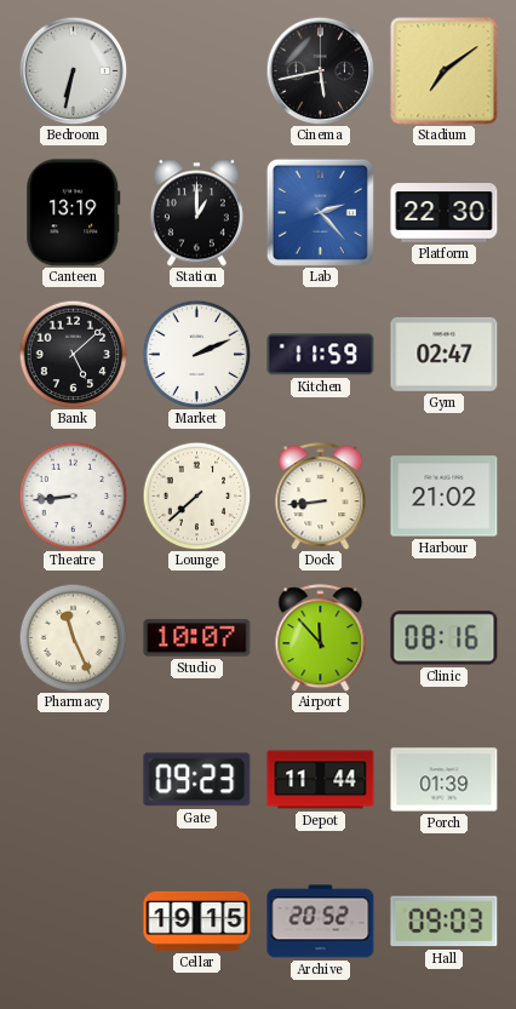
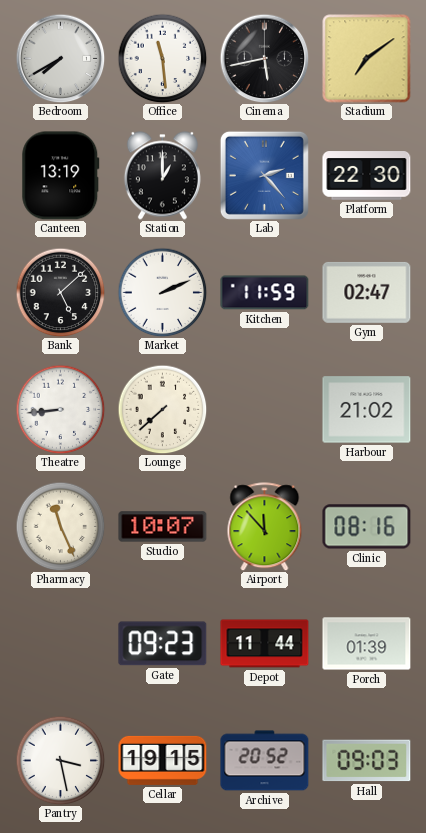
Bedroom: 6:32 -> 7:40 (60, 58)
Office: none -> 11:29 (162, 58)
Dock: 8:44 -> none (321, 497)
Pantry: none -> 3:28 (60, 760)
